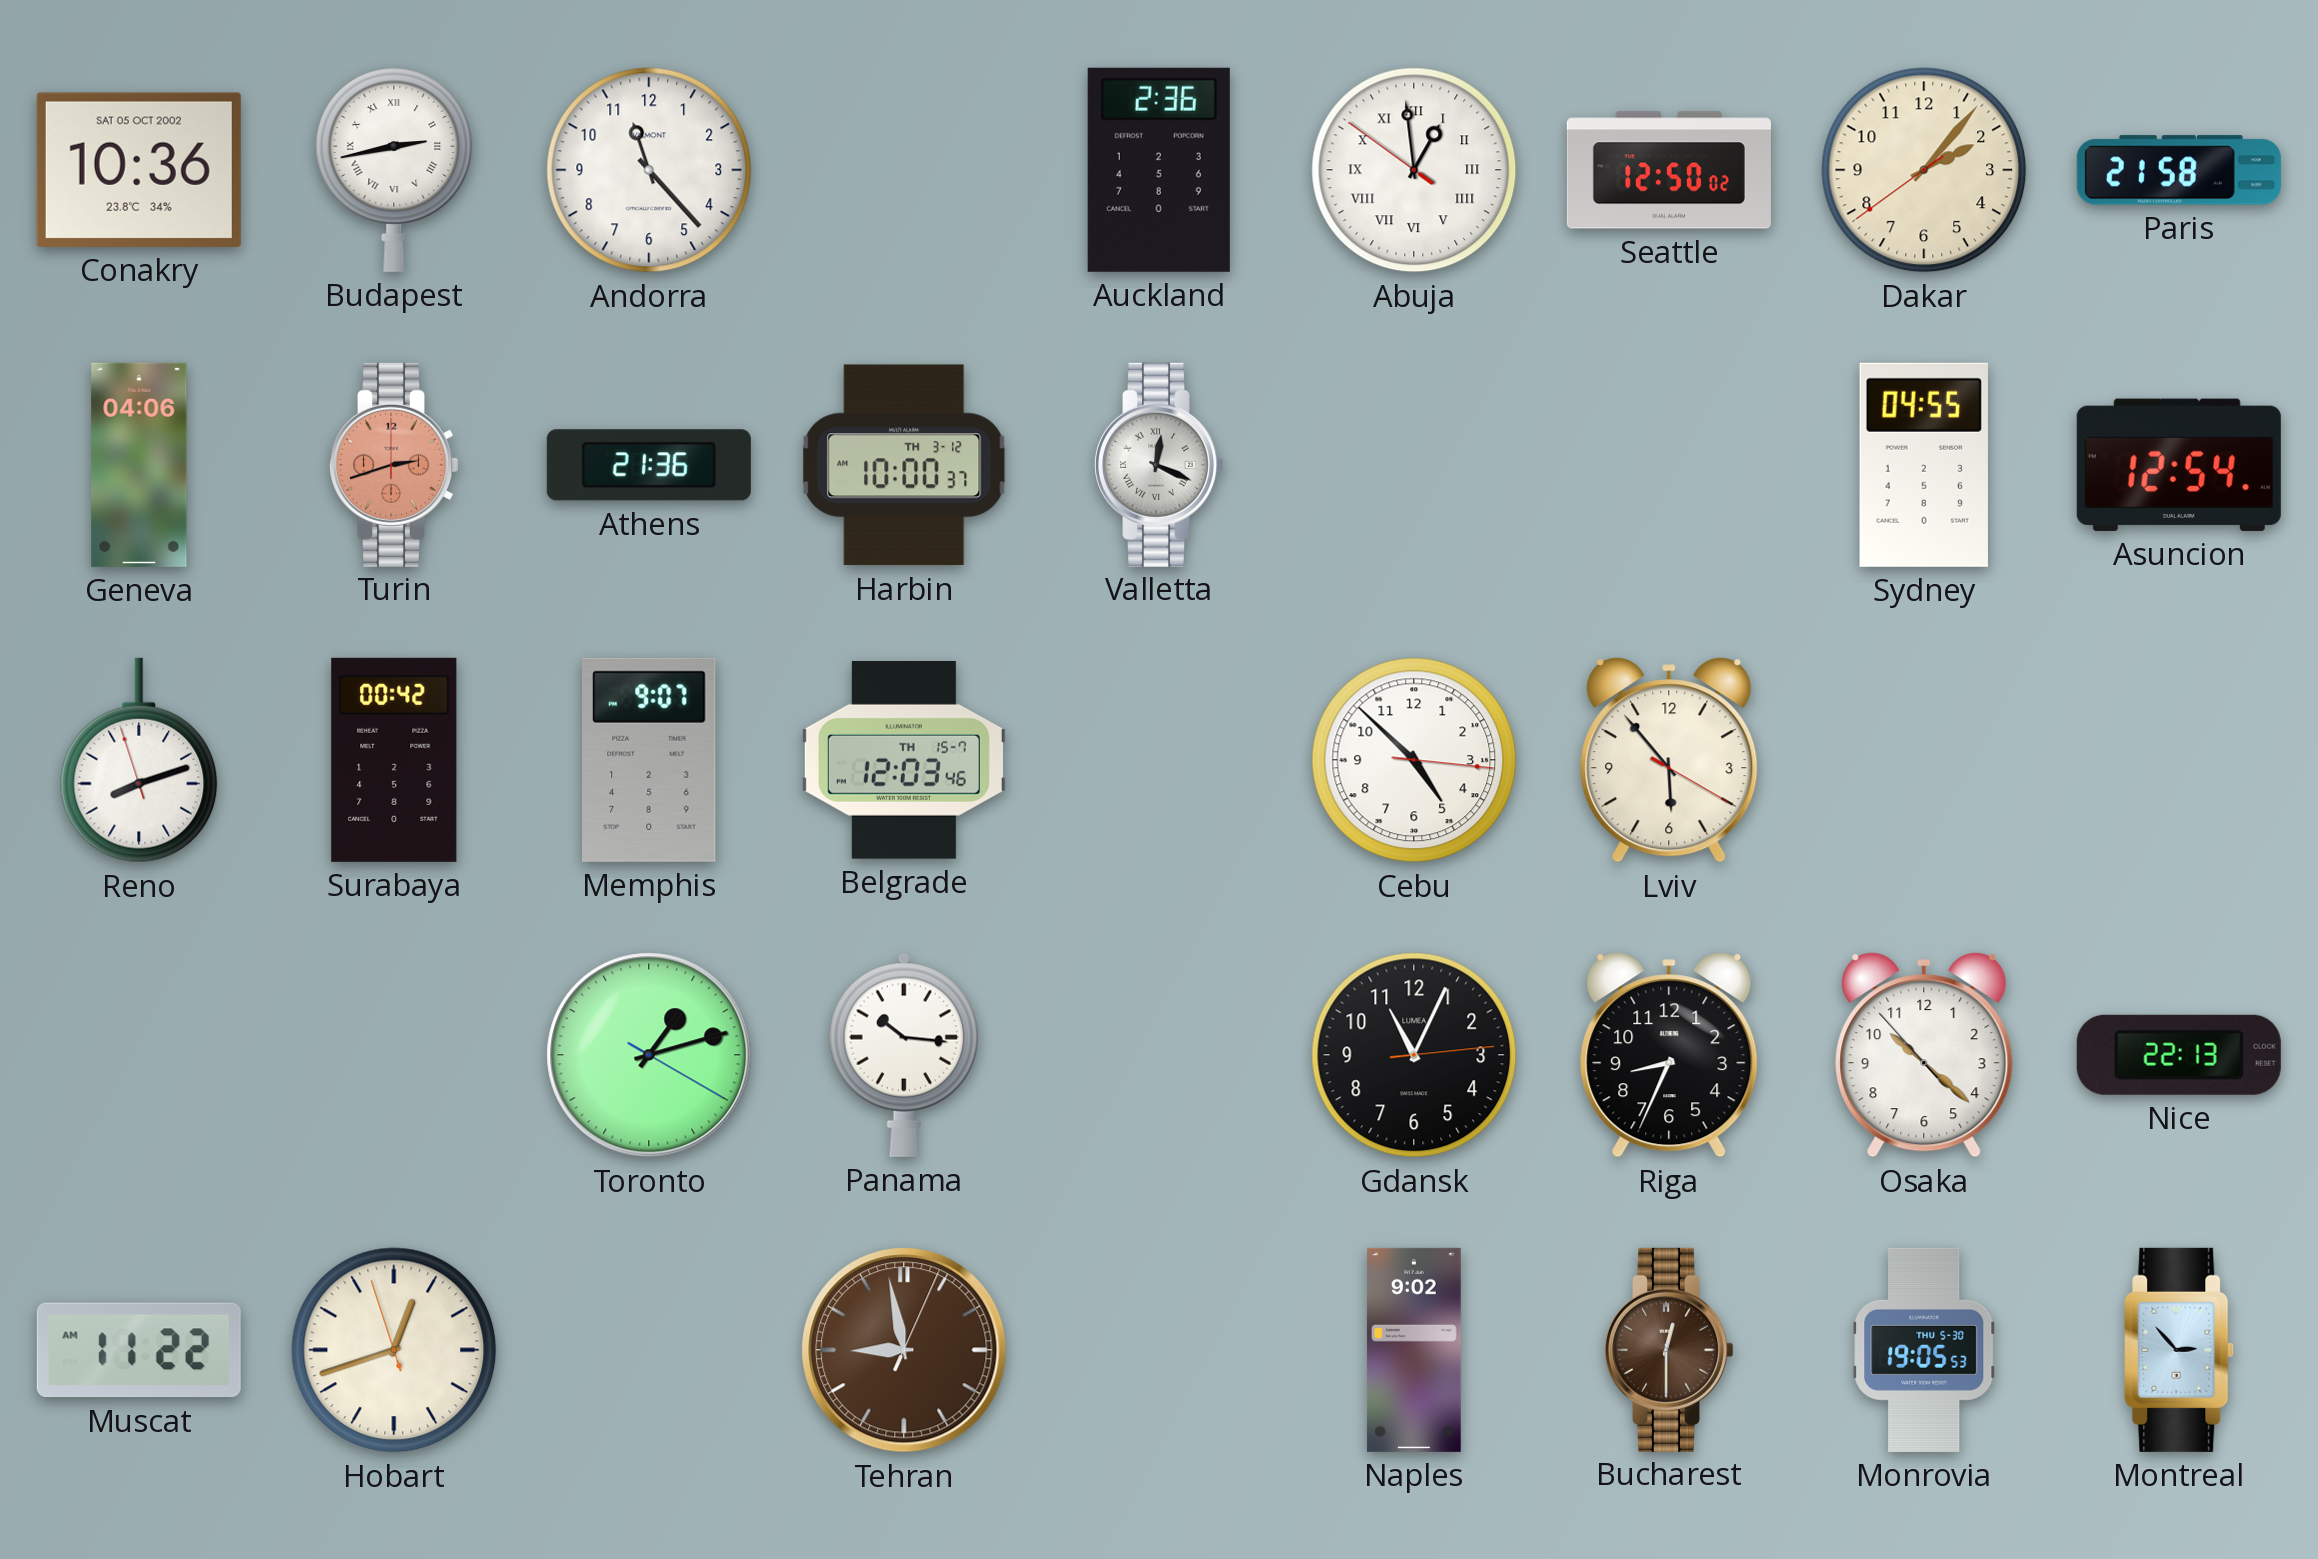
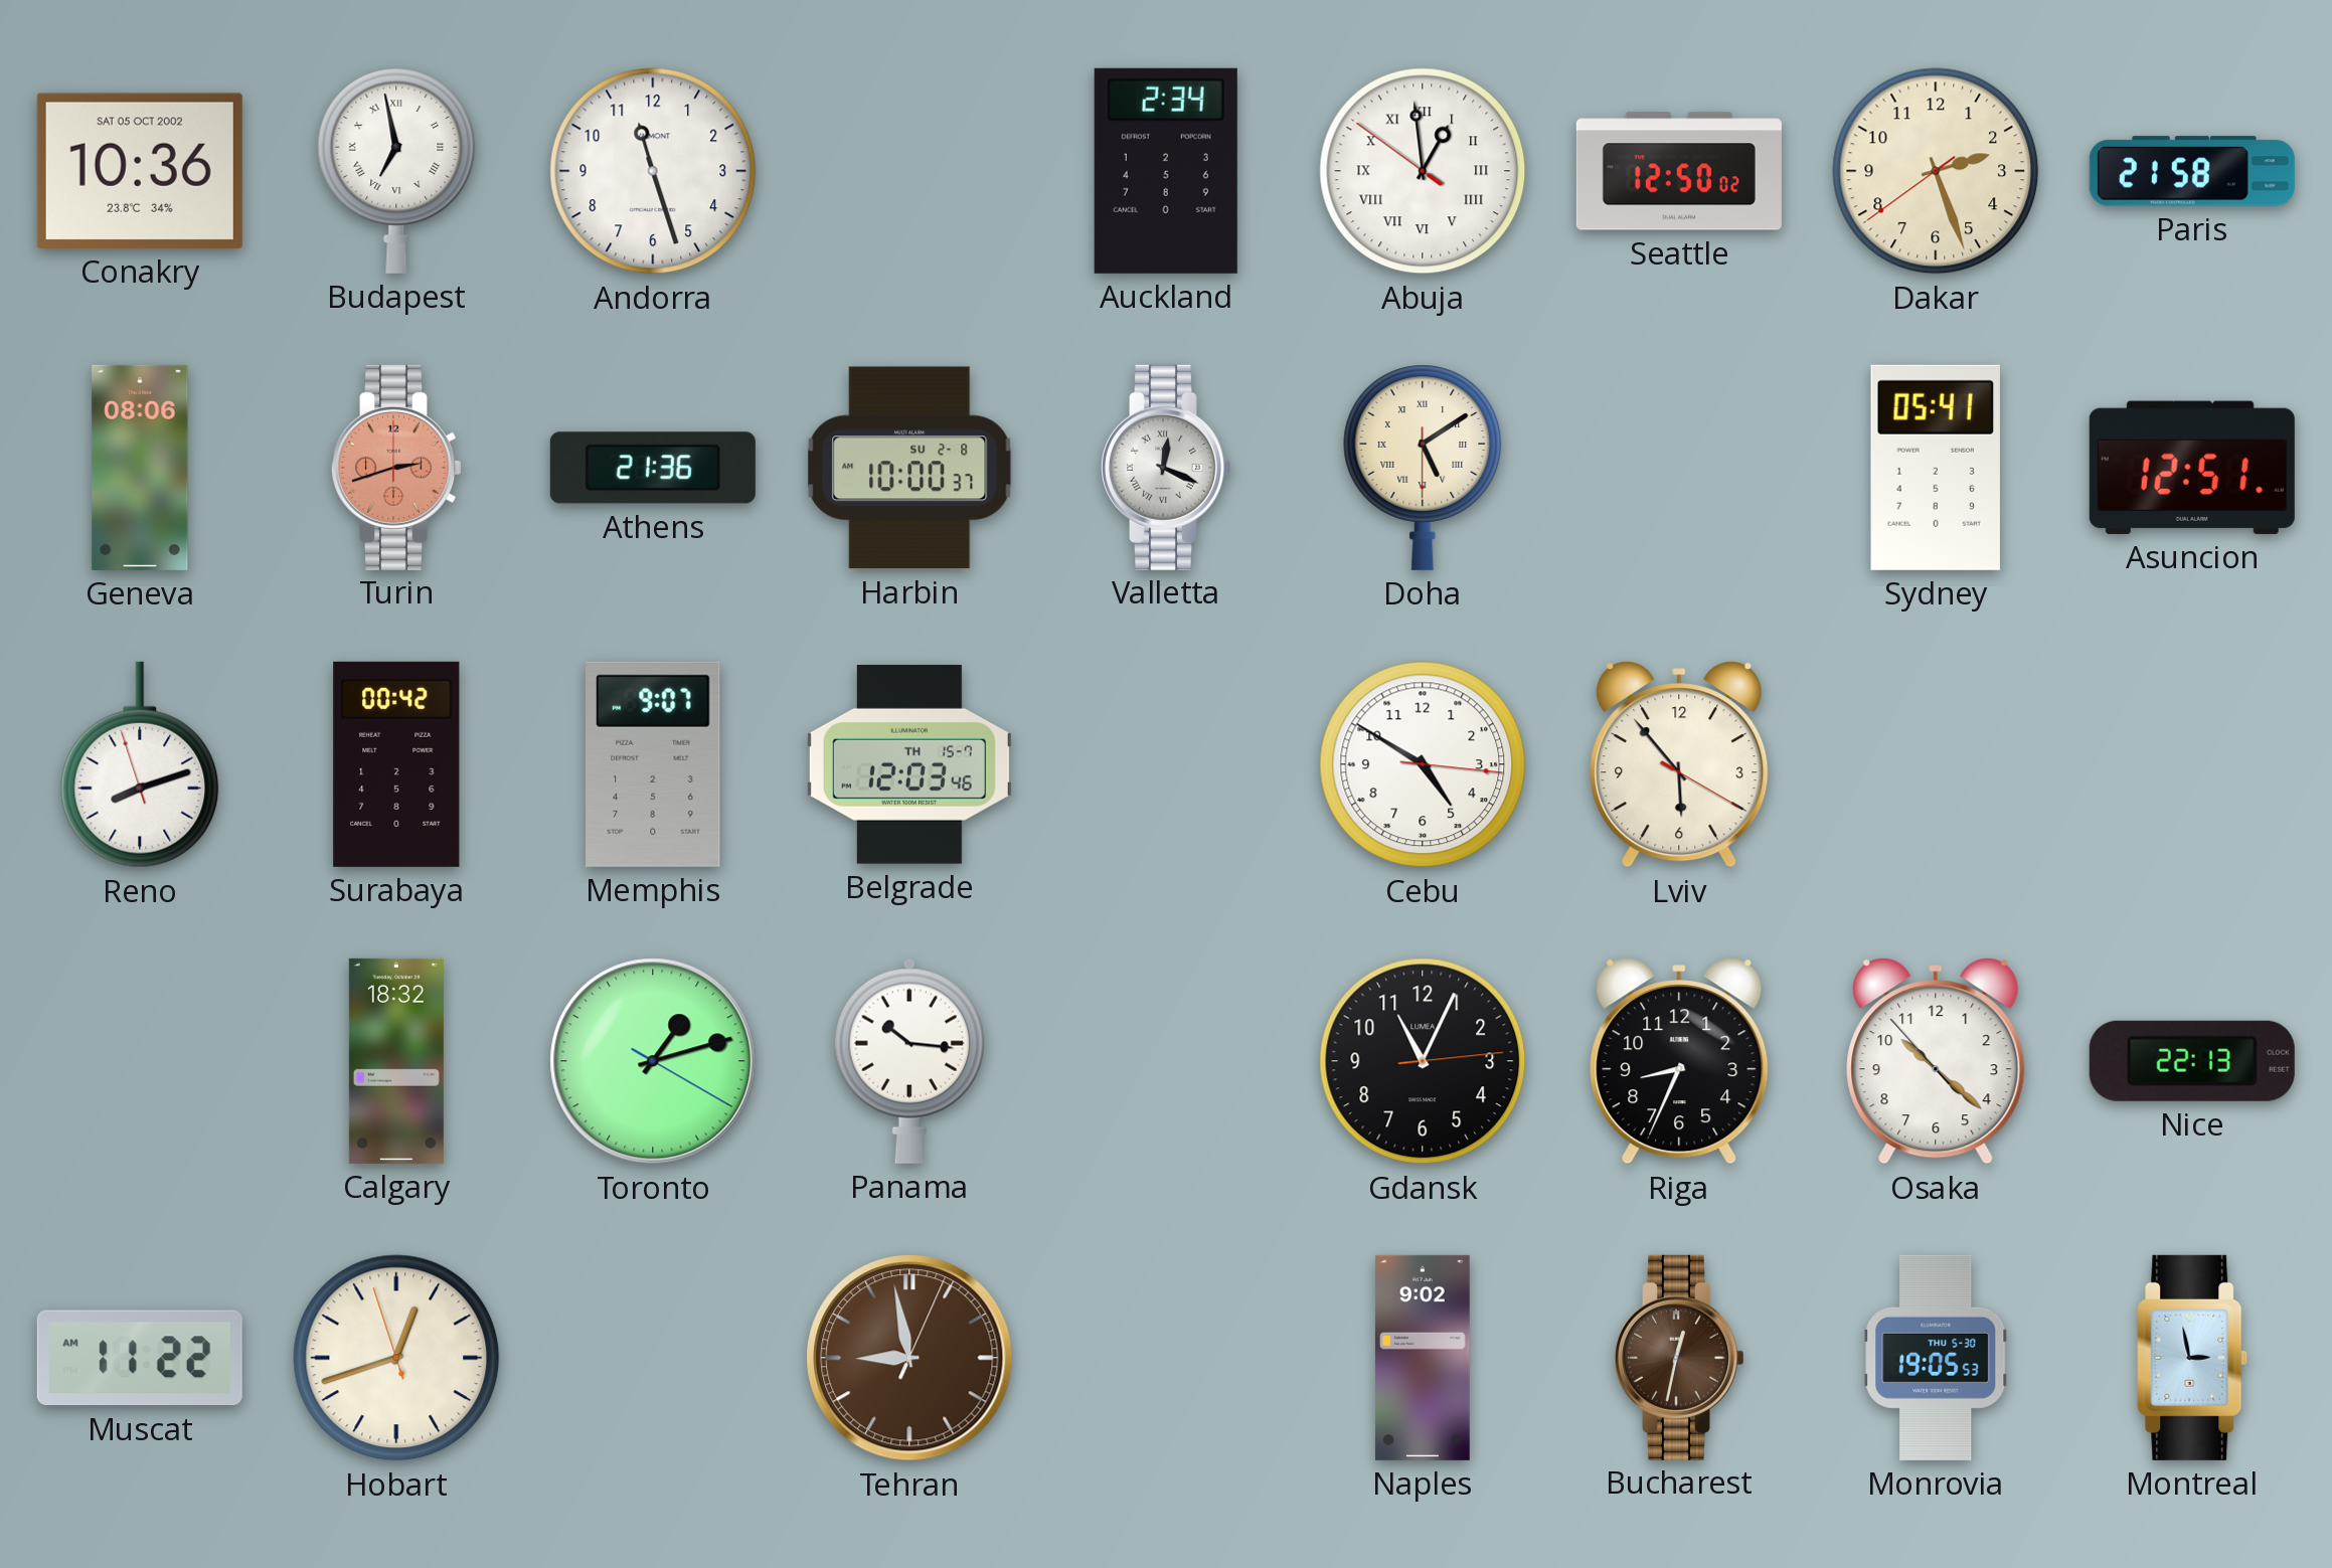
Budapest: 2:43 -> 6:58 (396, 171)
Andorra: 11:23 -> 11:27 (653, 171)
Auckland: 2:36 -> 2:34 (1166, 171)
Dakar: 2:06 -> 2:26 (1936, 171)
Geneva: 04:06 -> 08:06 (140, 468)
Harbin date: TH 3-12 -> SU 2-8 (909, 468)
Doha: none -> 5:09 (1423, 468)
Sydney: 04:55 -> 05:41 (1936, 468)
Asuncion: 12:54 -> 12:51 (2192, 468)
Cebu: 4:52 -> 4:50 (1423, 764)
Calgary: none -> 18:32 (396, 1061)
Bucharest: 12:30 -> 12:32 (1680, 1358)
Montreal: 2:53 -> 2:58 (2192, 1358)
